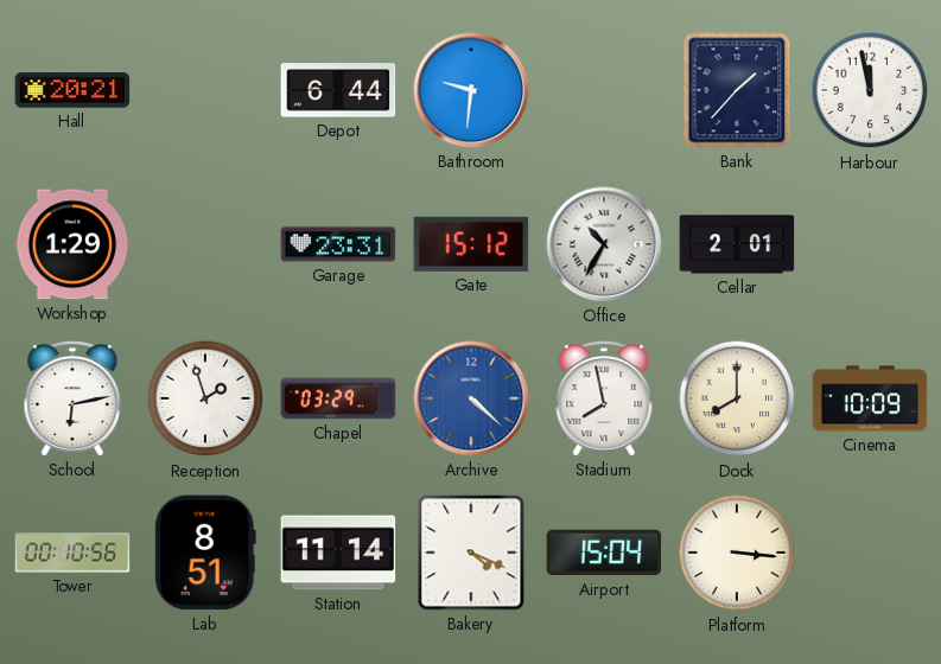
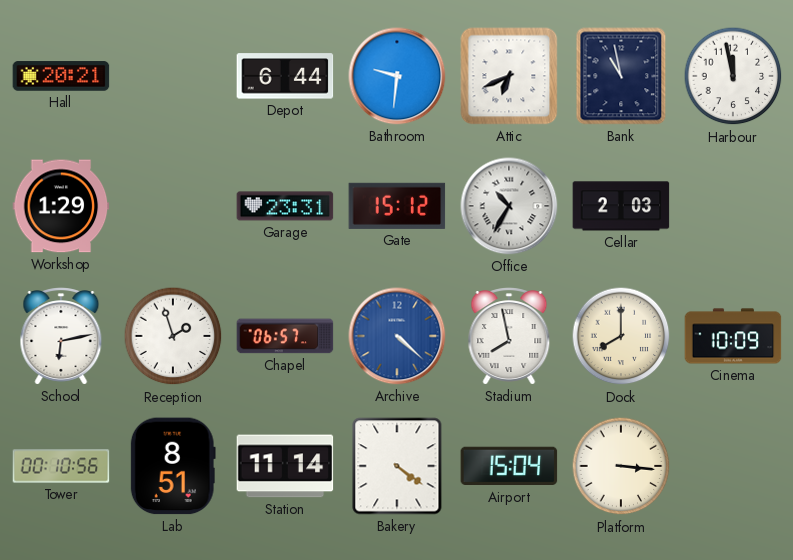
Attic: none -> 6:41 (509, 76)
Bank: 1:37 -> 10:58 (621, 76)
Cellar: 2:01 -> 2:03 (621, 206)
Chapel: 03:29 -> 06:57 (285, 336)
Bakery: 4:19 -> 4:21 (397, 466)
